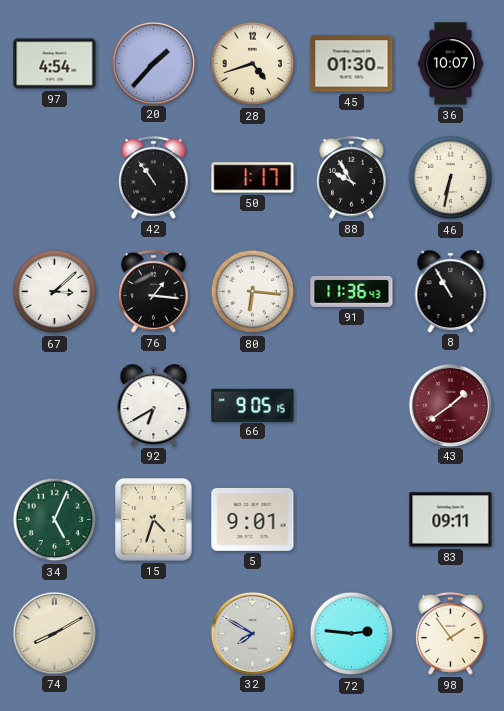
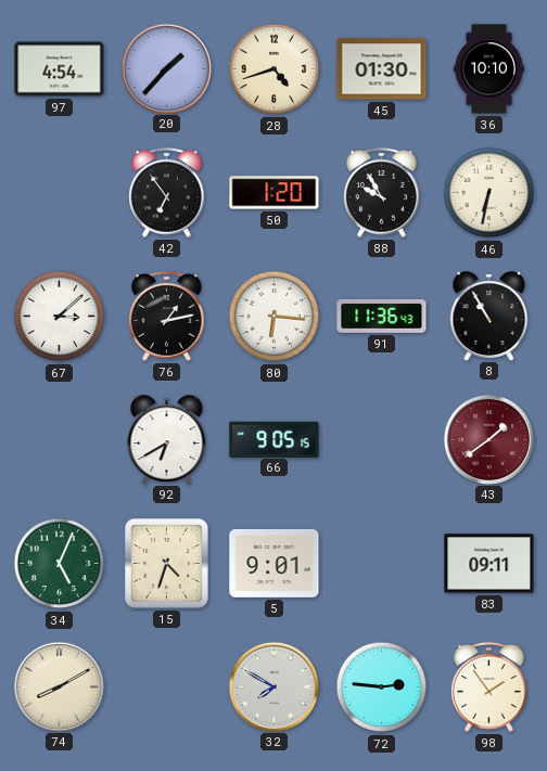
36: 10:07 -> 10:10 (488, 69)
42: 10:54 -> 6:54 (167, 192)
50: 1:17 -> 1:20 (275, 193)
76: 1:16 -> 1:13 (167, 316)
